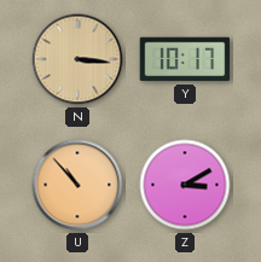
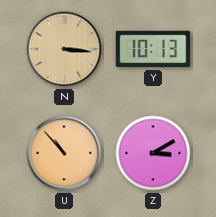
Y: 10:17 -> 10:13 (153, 49)
